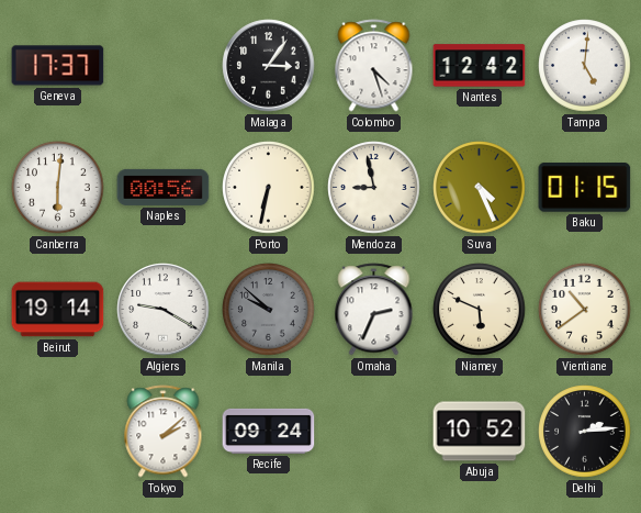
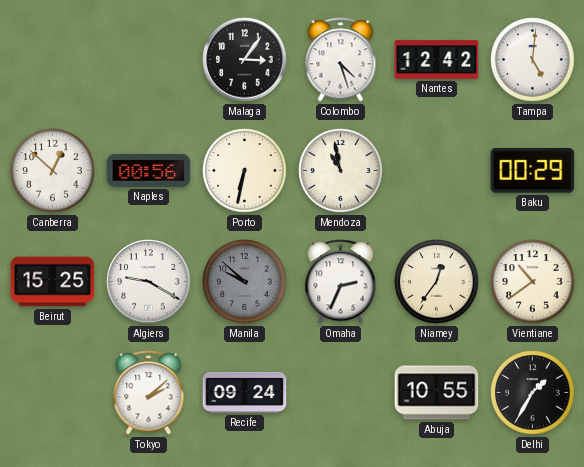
Geneva: 17:37 -> none (58, 66)
Canberra: 6:01 -> 12:52 (53, 171)
Mendoza: 8:58 -> 10:58 (341, 171)
Suva: 4:26 -> none (480, 188)
Baku: 01:15 -> 00:29 (533, 171)
Beirut: 19:14 -> 15:25 (53, 282)
Niamey: 5:49 -> 12:36 (437, 282)
Abuja: 10:52 -> 10:55 (437, 393)
Delhi: 2:14 -> 1:35 (533, 393)
